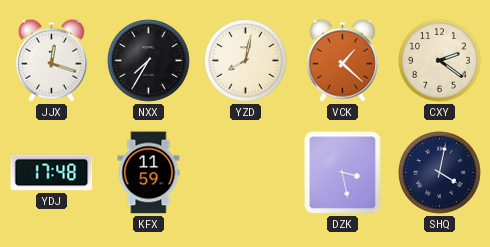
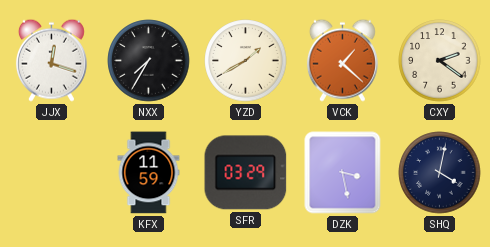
YZD: 8:02 -> 1:40 (246, 61)
YDJ: 17:48 -> none (52, 173)
SFR: none -> 03:29 (246, 173)
